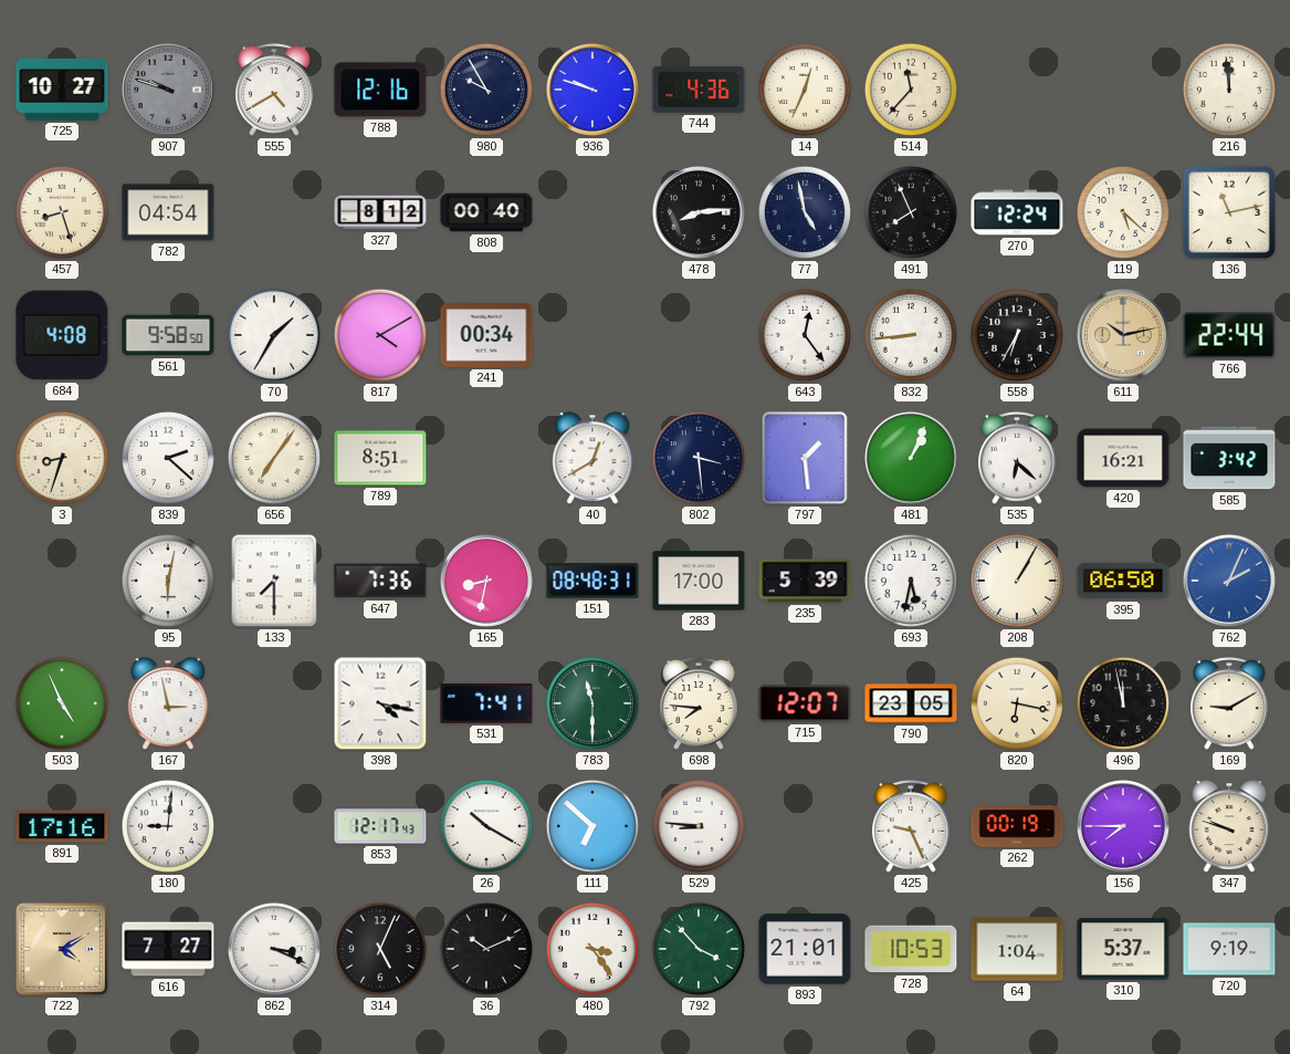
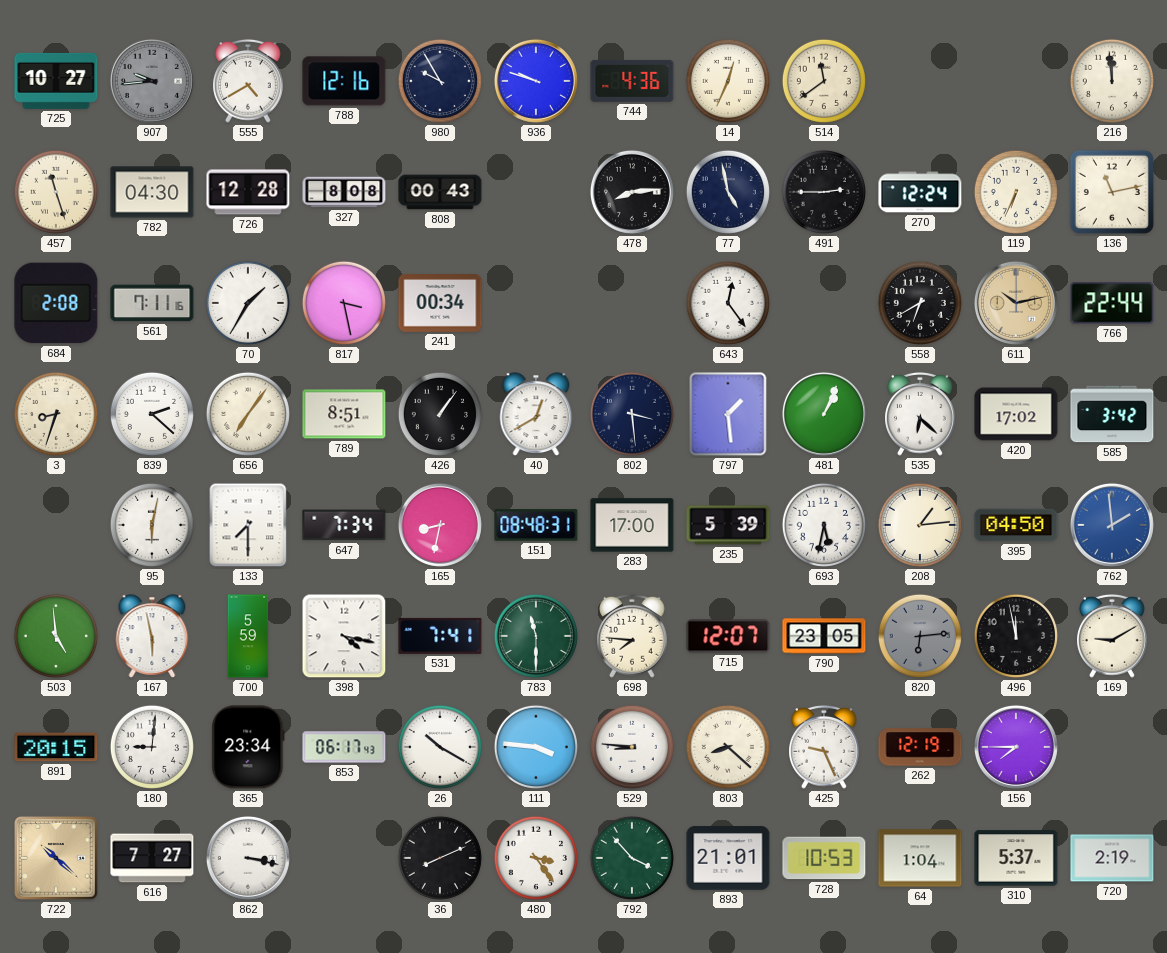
907: 9:48 -> 9:44 (152, 81)
514: 11:37 -> 11:39 (824, 81)
457: 8:27 -> 11:27 (56, 192)
782: 04:54 -> 04:30 (152, 192)
726: none -> 12:28 (248, 192)
327: 8:12 -> 8:08 (344, 192)
808: 00:40 -> 00:43 (440, 192)
491: 7:56 -> 2:45 (824, 192)
119: 5:22 -> 6:34 (1016, 192)
684: 4:08 -> 2:08 (56, 303)
561: 9:58 -> 7:11 (152, 303)
817: 4:10 -> 3:28 (344, 303)
832: 8:44 -> none (911, 335)
558: 6:35 -> 6:40 (920, 303)
426: none -> 1:06 (440, 414)
420: 16:21 -> 17:02 (1016, 414)
647: 7:36 -> 7:34 (344, 525)
208: 1:05 -> 1:14 (920, 525)
395: 06:50 -> 04:50 (1016, 525)
762: 2:04 -> 1:59 (1112, 525)
503: 4:56 -> 4:59 (56, 636)
167: 2:58 -> 5:58 (152, 636)
700: none -> 5:59 (248, 636)
820: 6:17 -> 6:14 (920, 636)
820 dial: cream -> grey (920, 636)
891: 17:16 -> 20:15 (56, 747)
365: none -> 23:34 (248, 747)
853: 12:17 -> 06:17 (344, 747)
111: 6:52 -> 3:46 (536, 747)
803: none -> 8:22 (728, 747)
262: 00:19 -> 12:19 (920, 747)
347: 9:48 -> none (1229, 826)
722: 4:10 -> 10:22 (56, 858)
862: 3:19 -> 3:17 (248, 858)
314: 5:04 -> none (380, 949)
36: 10:11 -> 8:11 (440, 858)
720: 9:19 -> 2:19 (1112, 858)
